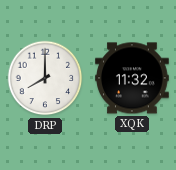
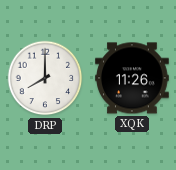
XQK: 11:32 -> 11:26 (132, 78)
